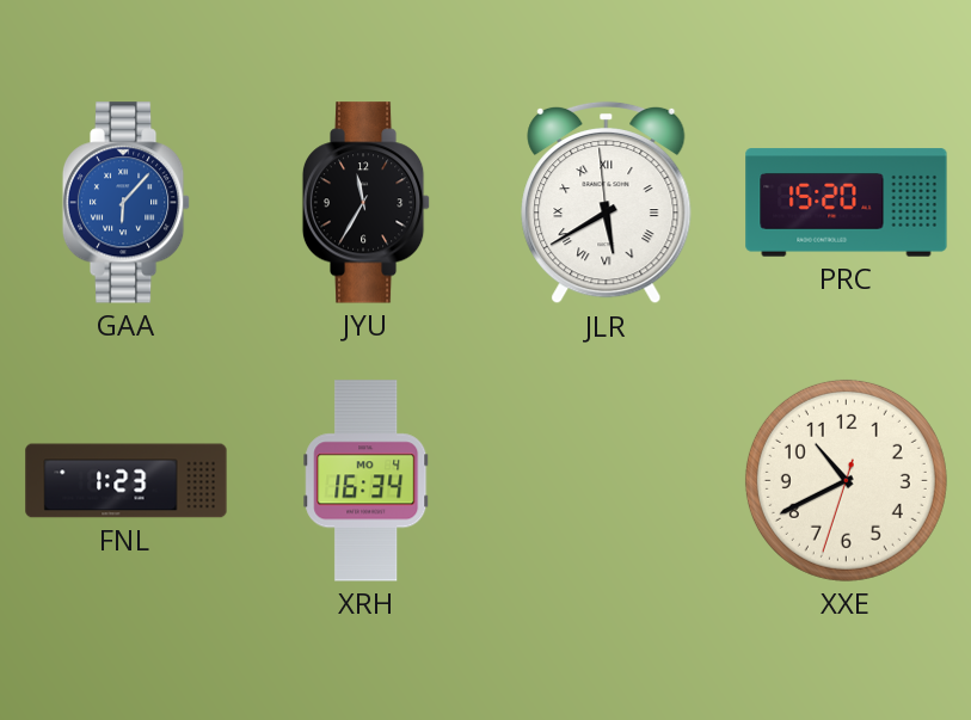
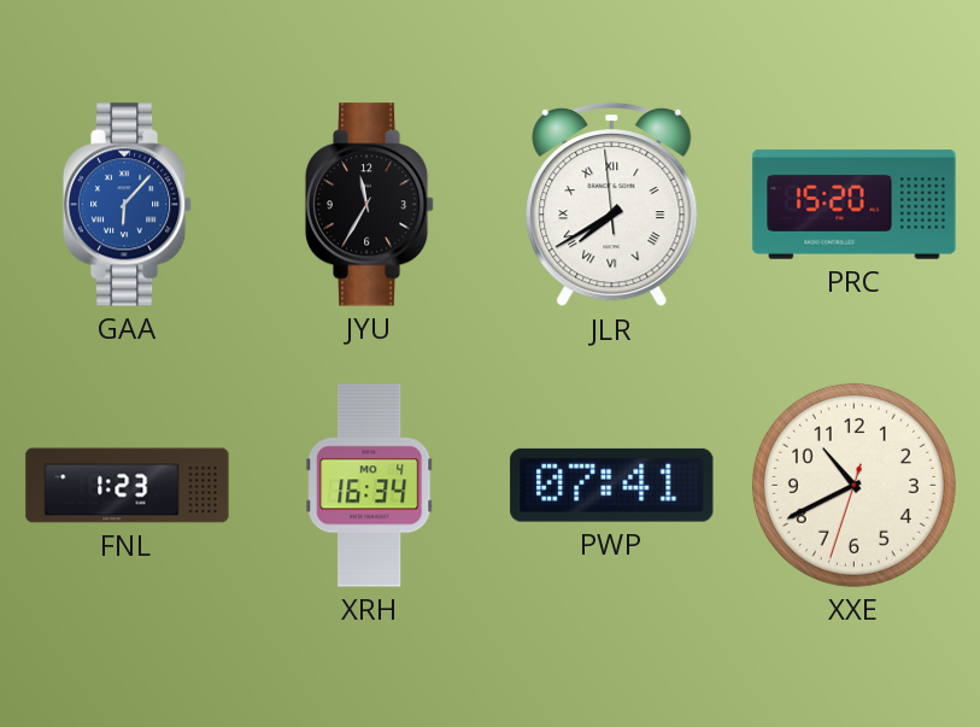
JLR: 5:39 -> 7:39 (612, 205)
PWP: none -> 07:41 (612, 485)
